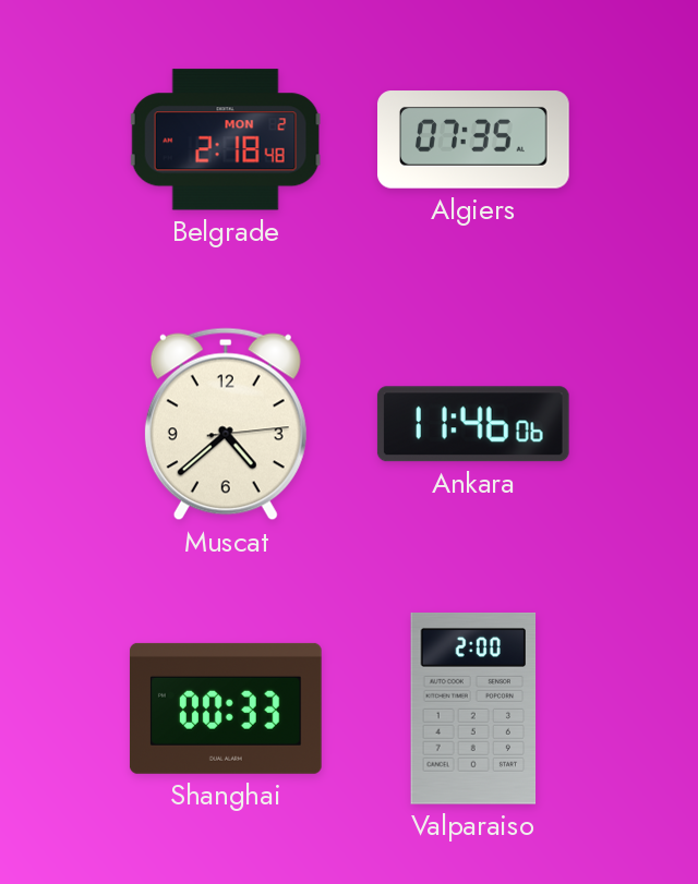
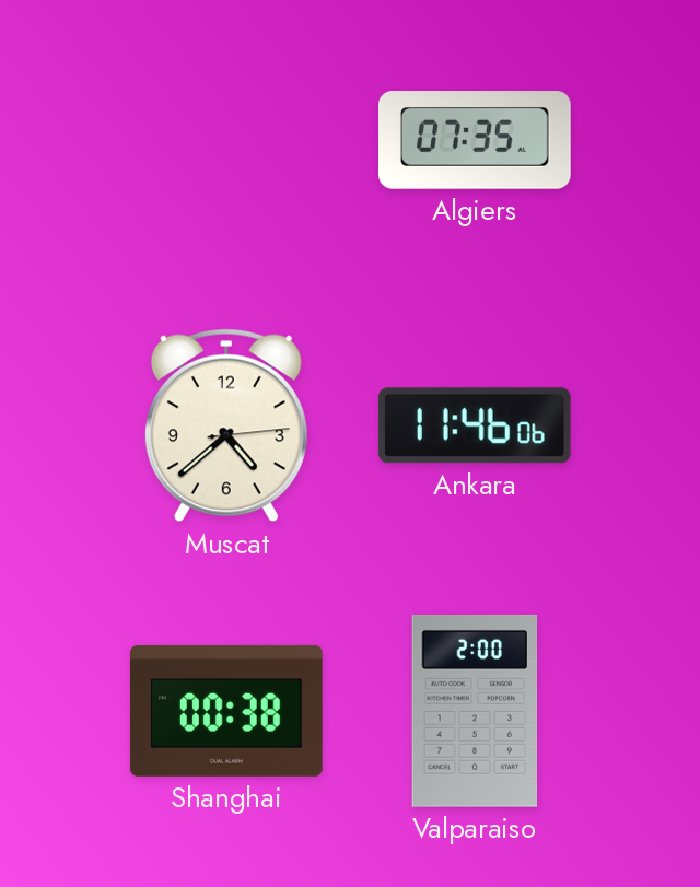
Belgrade: 2:18 -> none (226, 140)
Shanghai: 00:33 -> 00:38 (226, 711)
